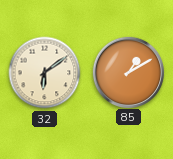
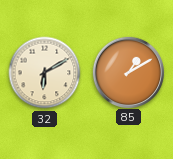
32: 6:09 -> 6:10 (45, 73)
